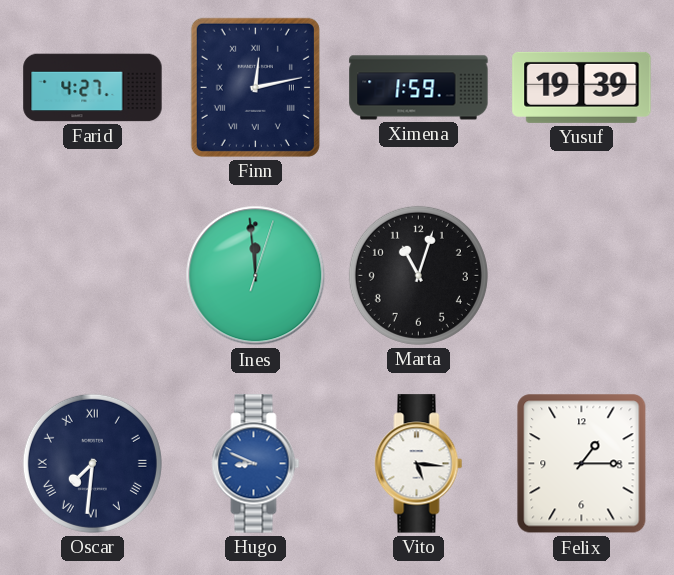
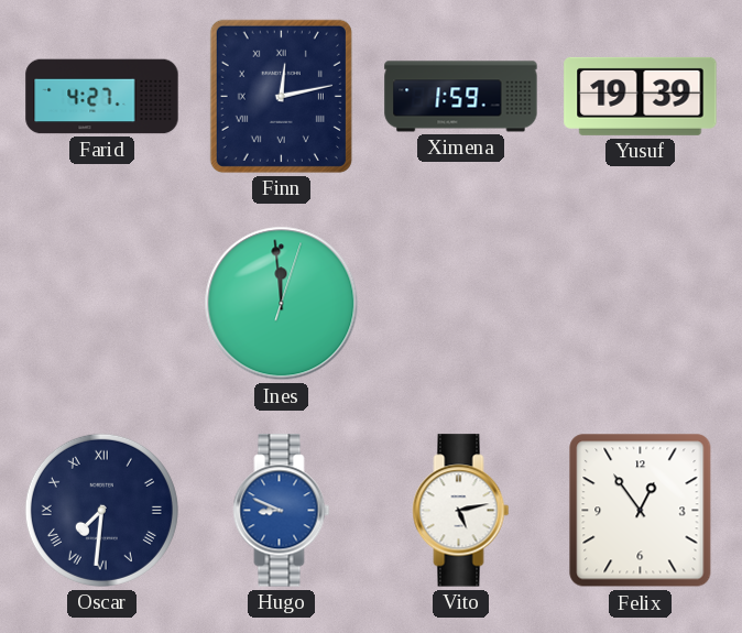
Marta: 11:03 -> none (418, 275)
Vito: 5:16 -> 5:13 (461, 511)
Felix: 1:15 -> 12:54 (641, 511)
